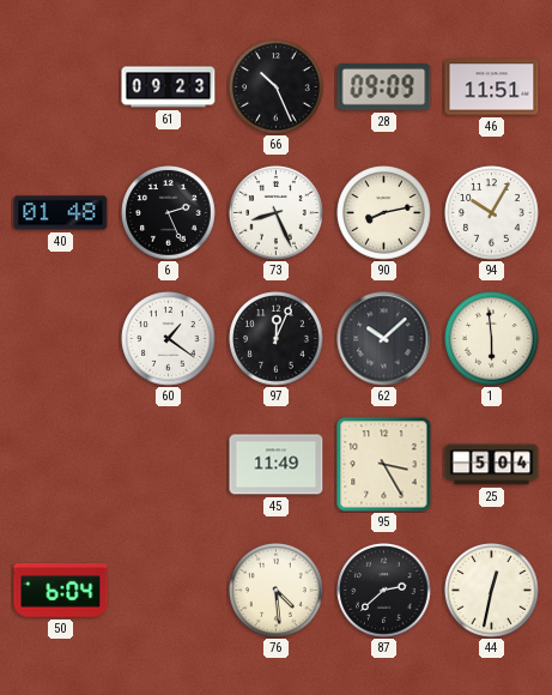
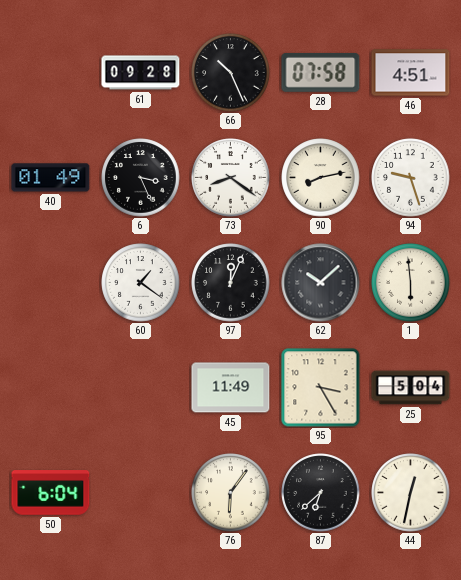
61: 09:23 -> 09:28 (141, 73)
28: 09:09 -> 07:58 (321, 72)
46: 11:51 -> 4:51 (411, 73)
40: 01:48 -> 01:49 (51, 178)
6: 2:26 -> 3:26 (141, 178)
73: 8:26 -> 8:21 (231, 178)
94: 10:05 -> 9:27 (411, 178)
76: 4:29 -> 6:06 (231, 493)
87: 2:38 -> 6:38 (321, 493)
